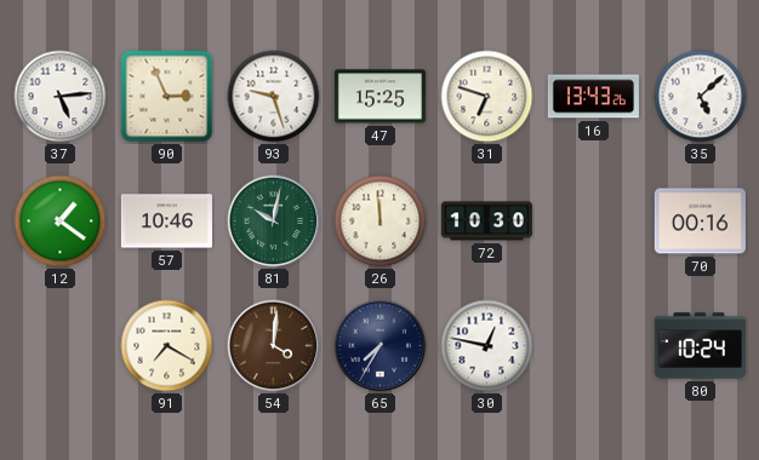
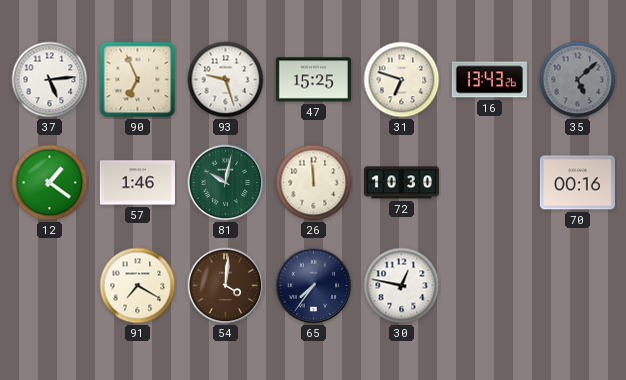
90: 2:56 -> 6:56 (138, 80)
35 dial: white -> grey (578, 80)
57: 10:46 -> 1:46 (137, 183)
65: 7:35 -> 7:36 (314, 286)
80: 10:24 -> none (700, 346)
